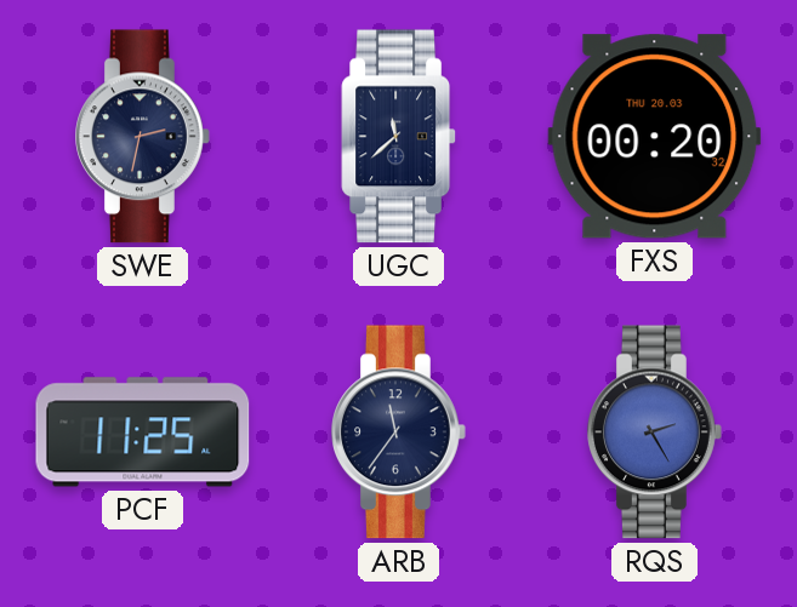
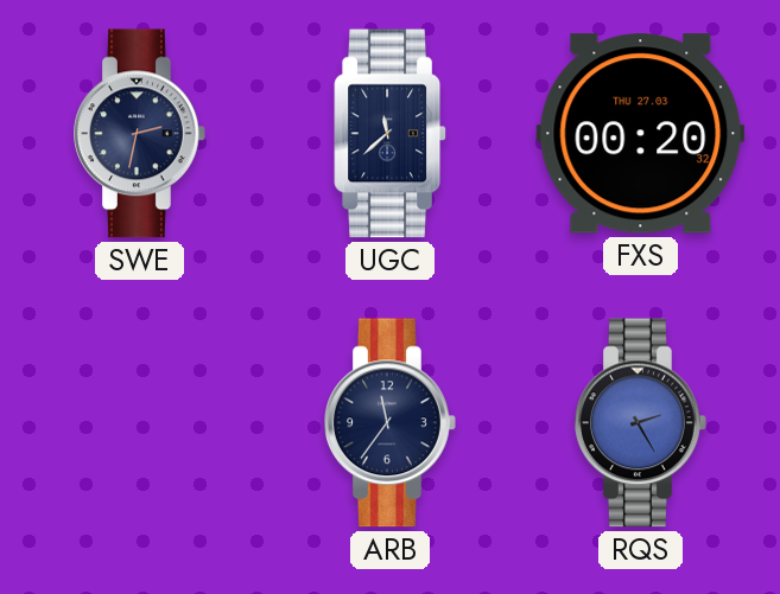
FXS date: THU 20.03 -> THU 27.03 (641, 134)
PCF: 11:25 -> none (143, 433)
